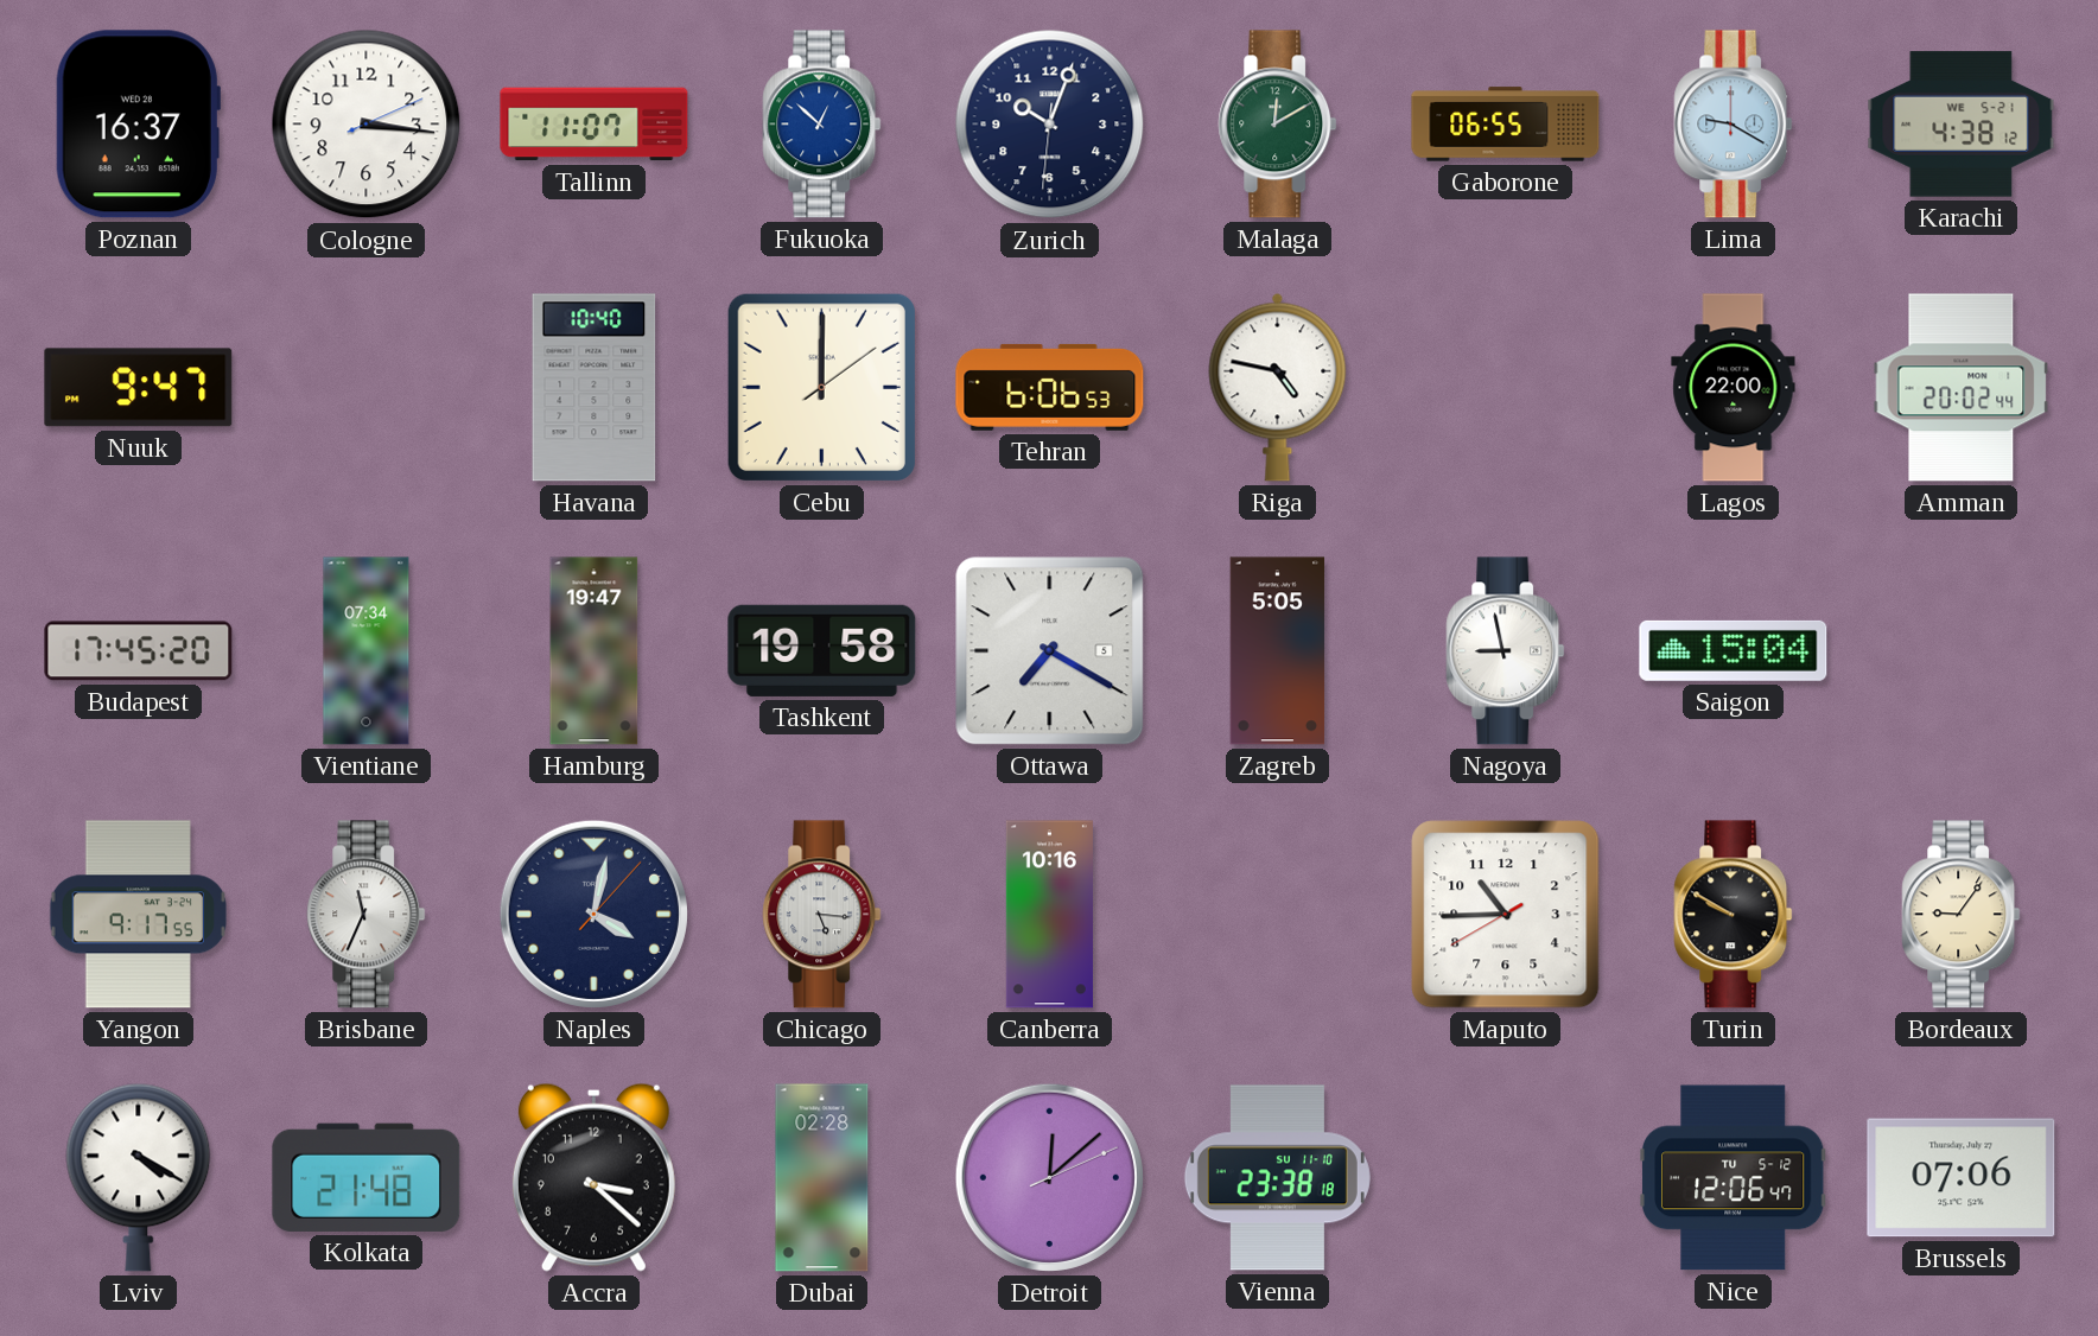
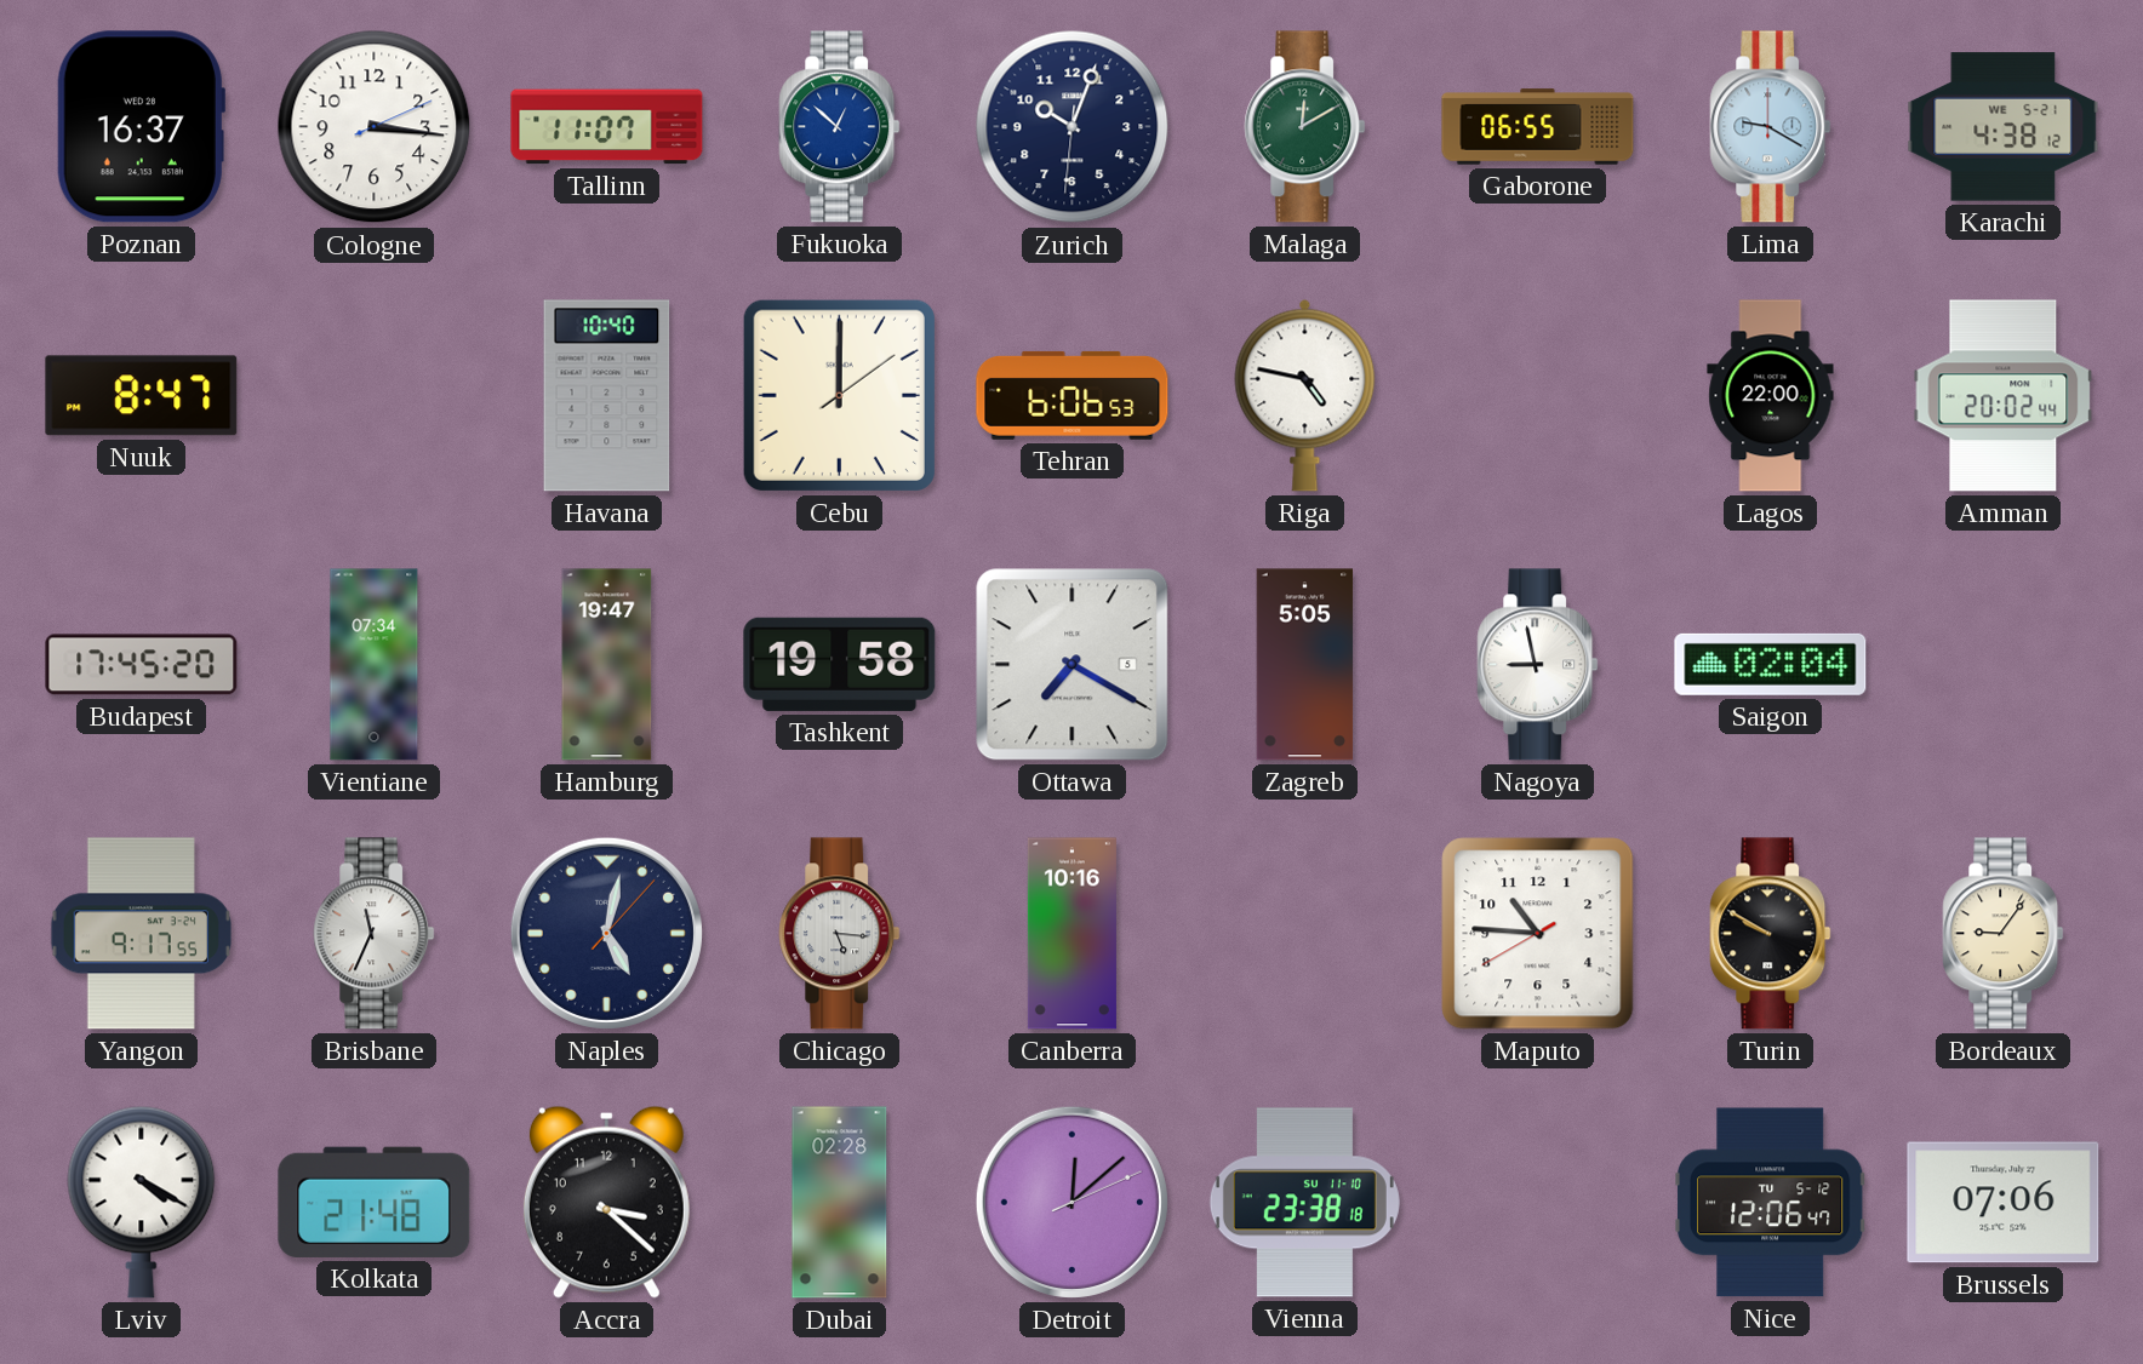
Nuuk: 9:47 -> 8:47 (142, 396)
Saigon: 15:04 -> 02:04 (1771, 664)
Naples: 4:02 -> 5:02 (606, 933)
Maputo: 10:44 -> 10:45 (1538, 934)
